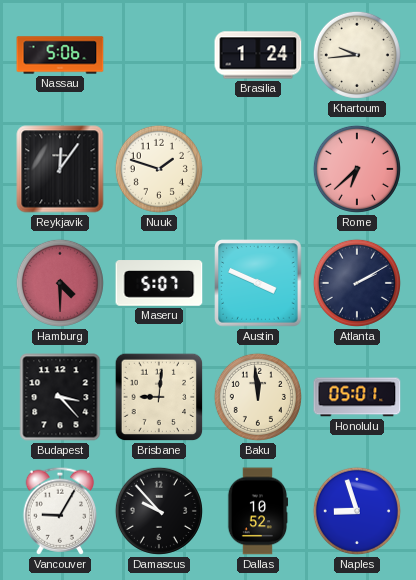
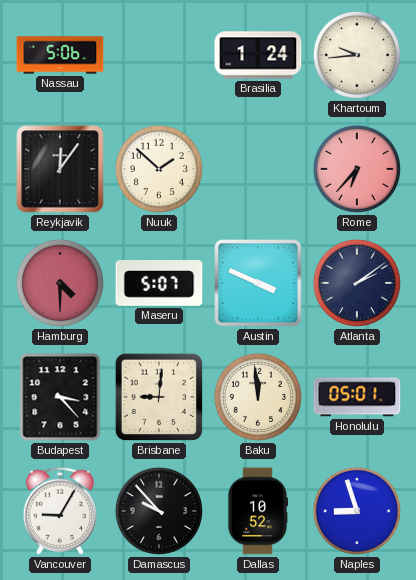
Nuuk: 1:48 -> 1:52 (159, 169)
Rome: 6:38 -> 6:37 (357, 169)
Atlanta: 2:10 -> 2:09 (357, 283)
